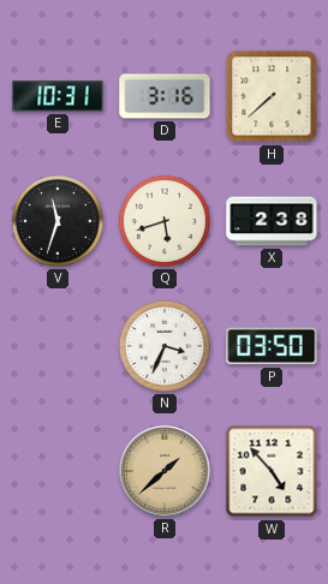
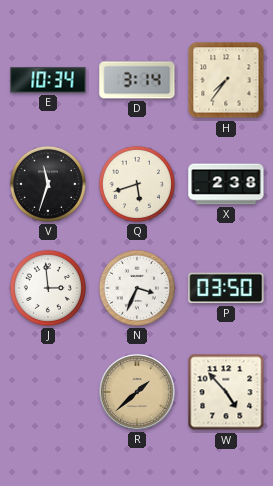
E: 10:31 -> 10:34 (48, 80)
D: 3:16 -> 3:14 (137, 80)
H: 7:38 -> 7:36 (226, 80)
J: none -> 2:59 (48, 288)
